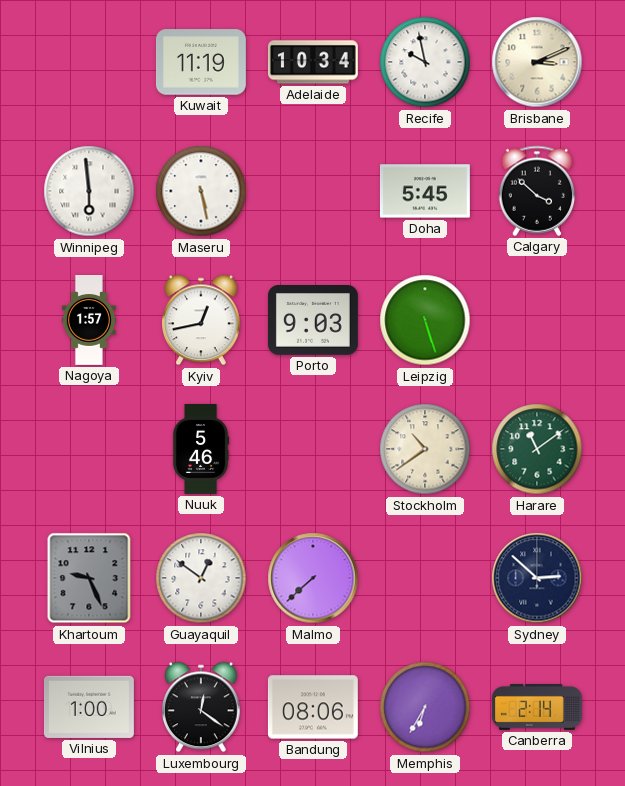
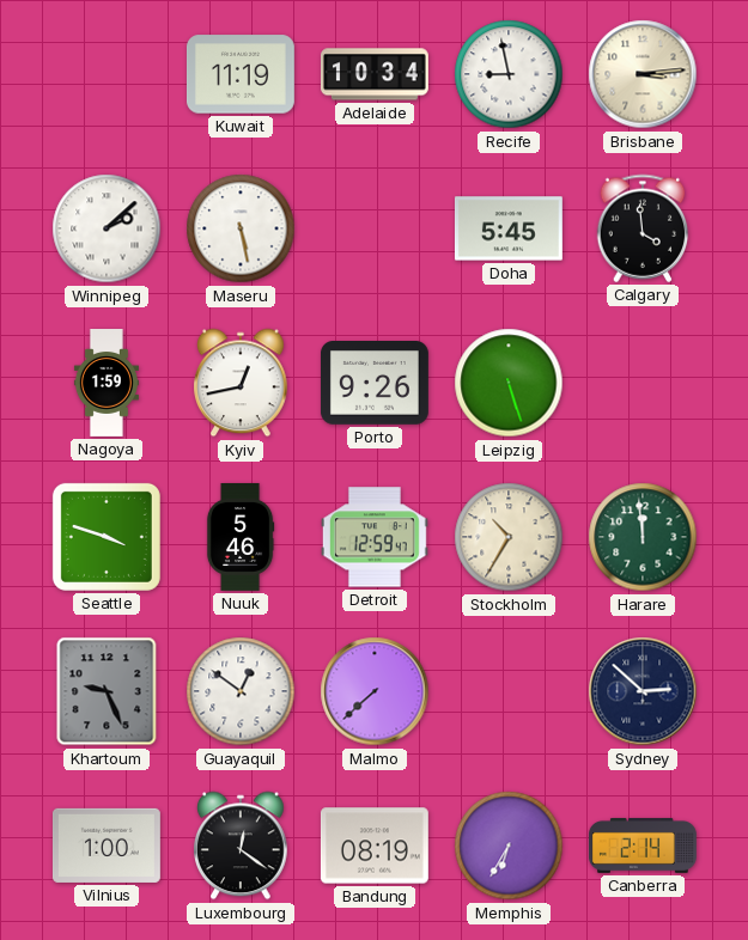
Recife: 9:58 -> 8:58 (509, 74)
Brisbane: 3:11 -> 3:14 (643, 74)
Winnipeg: 5:59 -> 2:08 (107, 228)
Calgary: 3:52 -> 3:59 (643, 228)
Nagoya: 1:57 -> 1:59 (107, 384)
Porto: 9:03 -> 9:26 (375, 384)
Seattle: none -> 3:48 (107, 537)
Detroit: none -> 12:59 (375, 537)
Stockholm: 10:39 -> 10:35 (509, 537)
Harare: 11:09 -> 11:59 (643, 537)
Bandung: 08:06 -> 08:19 (375, 846)
